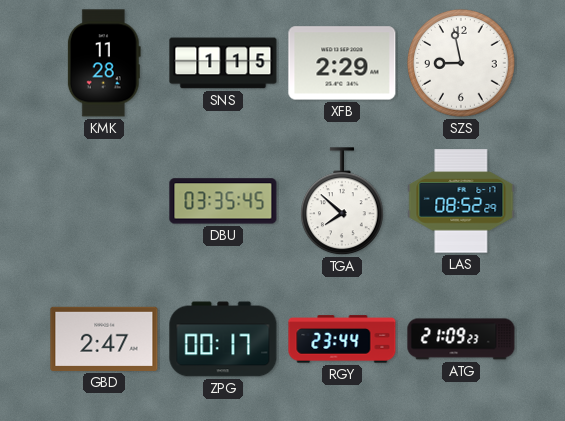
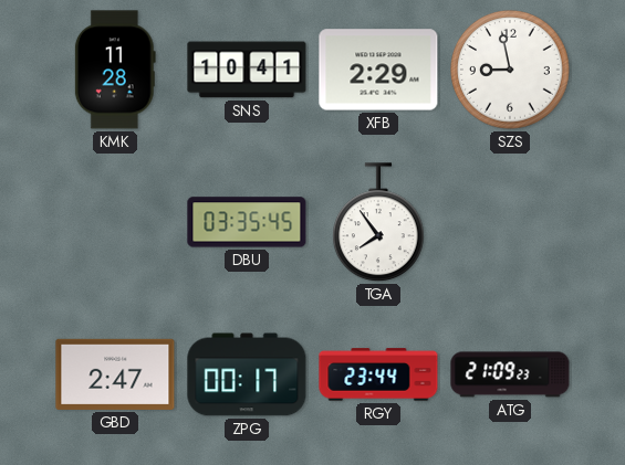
SNS: 1:15 -> 10:41 (247, 70)
TGA: 7:52 -> 7:54 (379, 223)
LAS: 08:52 -> none (461, 201)
